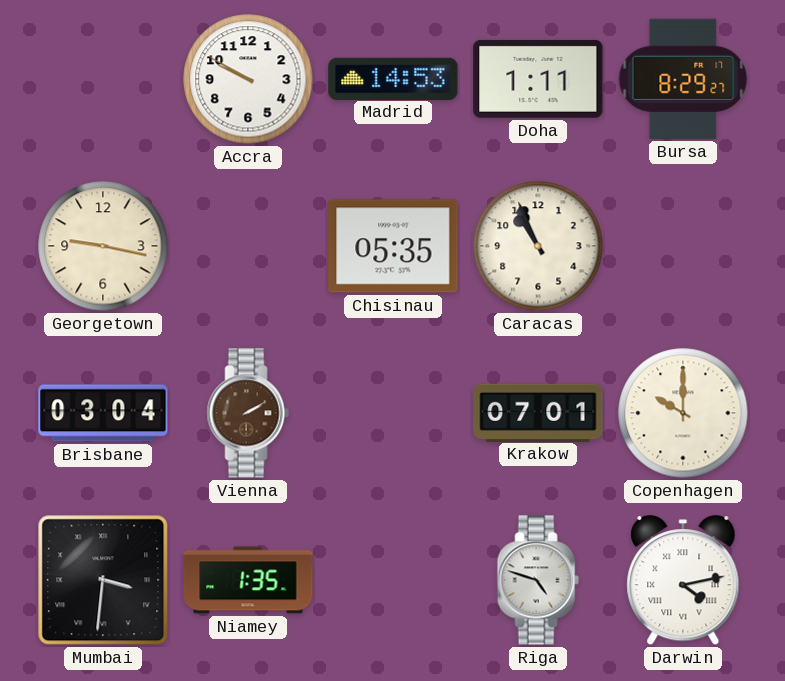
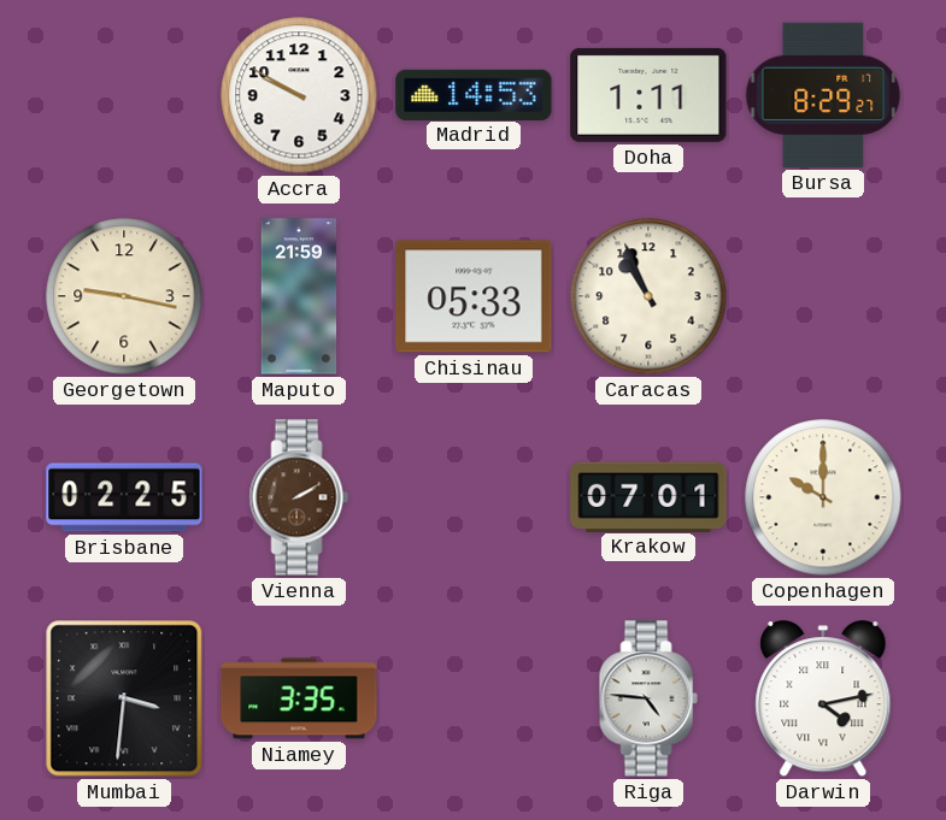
Maputo: none -> 21:59 (299, 296)
Chisinau: 05:35 -> 05:33 (474, 296)
Brisbane: 03:04 -> 02:25 (124, 497)
Niamey: 1:35 -> 3:35 (299, 698)
Riga: 4:48 -> 4:46 (648, 698)
